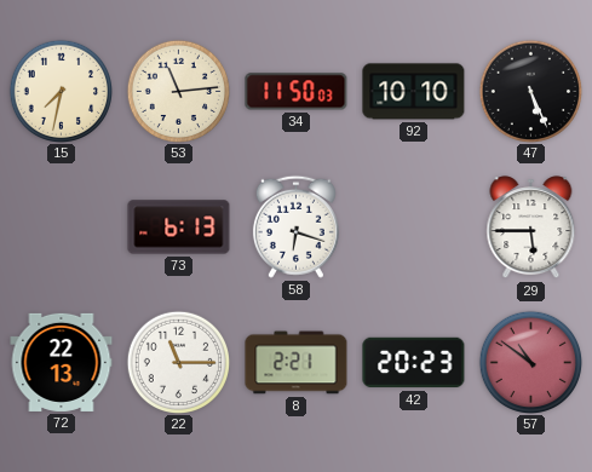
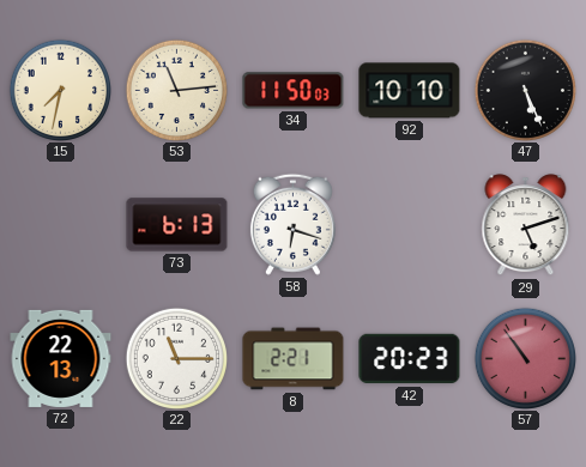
29: 5:45 -> 5:12 (526, 225)
57: 10:51 -> 10:54 (525, 358)
